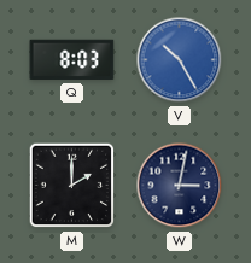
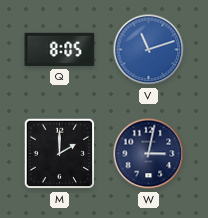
Q: 8:03 -> 8:05 (60, 50)
V: 10:25 -> 11:12 (149, 50)
